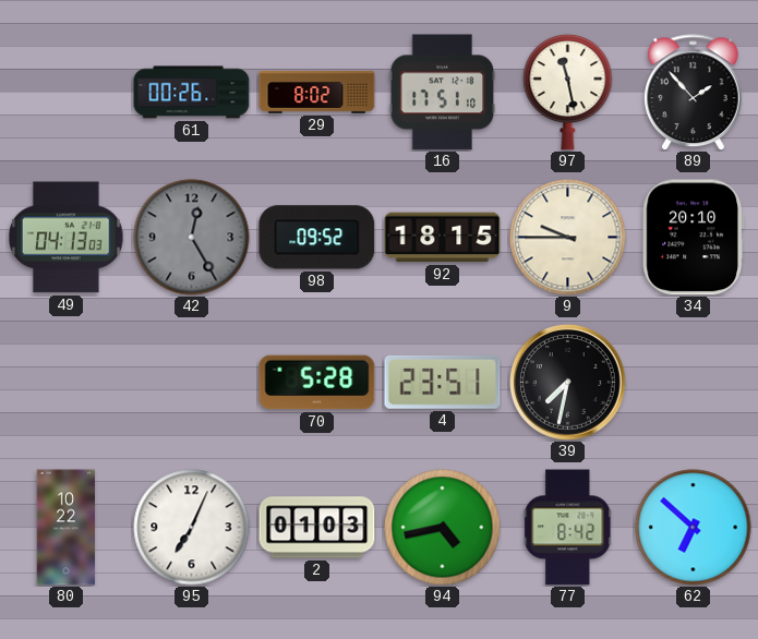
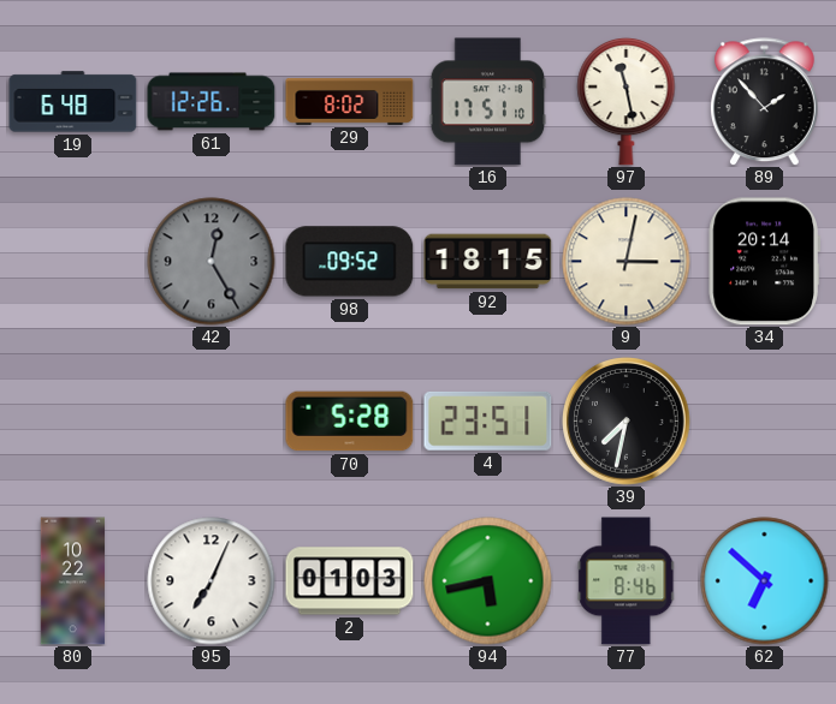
19: none -> 6:48 (73, 102)
61: 00:26 -> 12:26 (212, 102)
49: 04:13 -> none (67, 238)
9: 9:45 -> 3:02 (627, 262)
34: 20:10 -> 20:14 (764, 262)
94: 4:43 -> 5:43 (488, 581)
77: 8:42 -> 8:46 (627, 581)
